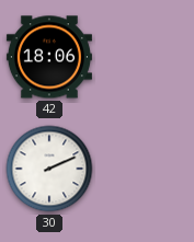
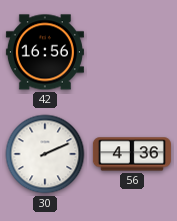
42: 18:06 -> 16:56 (45, 52)
56: none -> 4:36 (132, 154)
